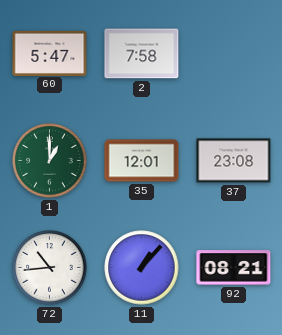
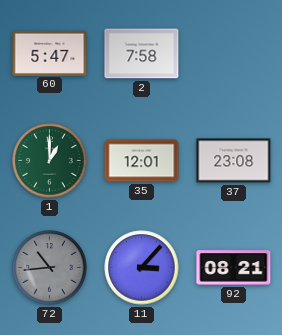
72 dial: white -> grey (50, 268)
11: 1:07 -> 3:07 (142, 268)
